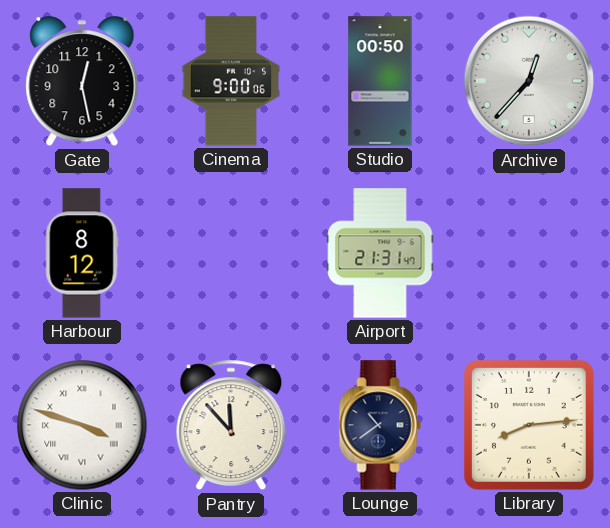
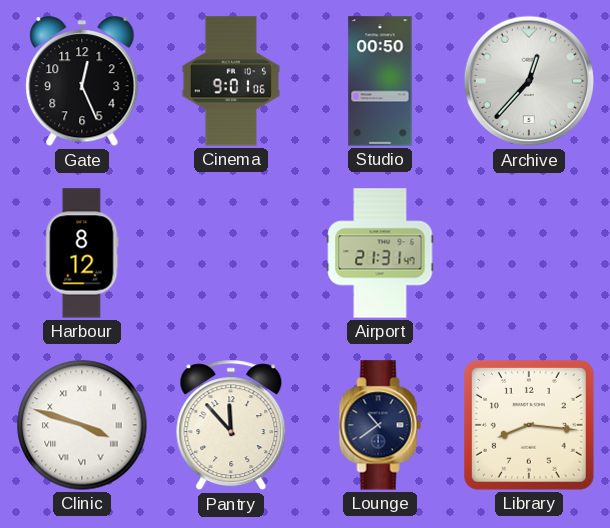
Gate: 12:28 -> 12:26 (82, 82)
Cinema: 9:00 -> 9:01 (230, 81)
Library: 8:14 -> 8:16 (529, 425)
